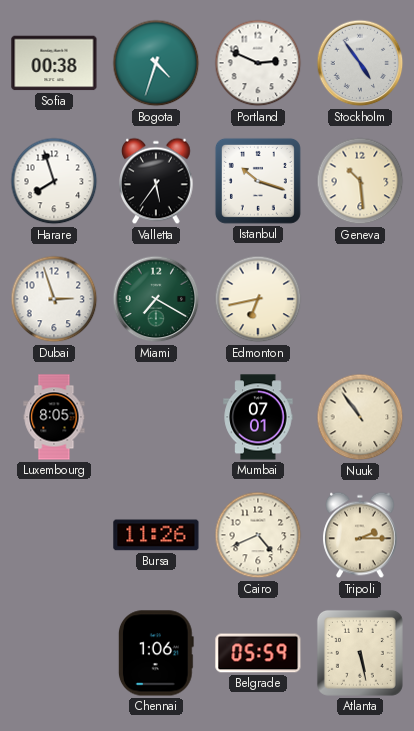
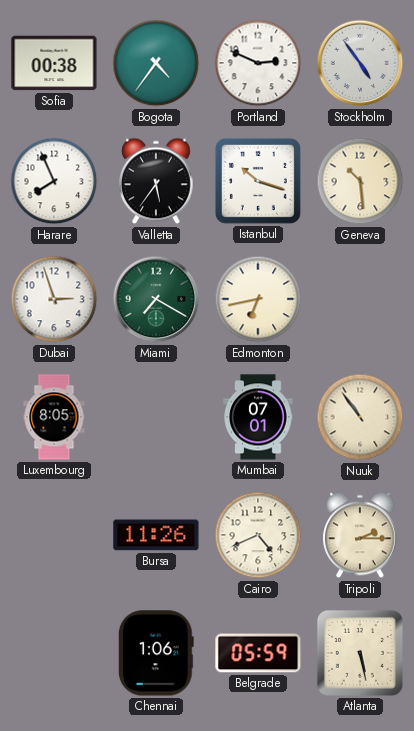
Bogota: 4:33 -> 4:36 (156, 63)
Harare: 7:57 -> 7:56 (54, 181)
